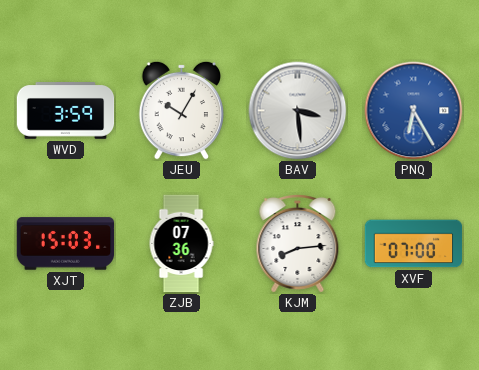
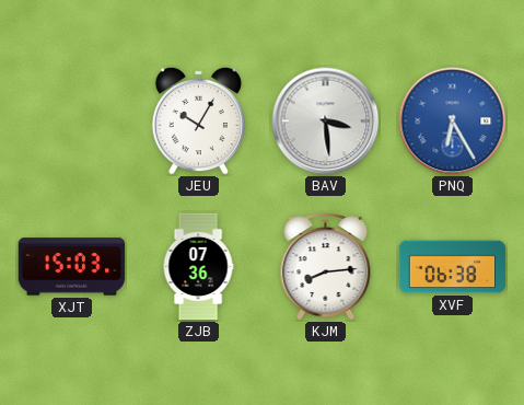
WVD: 3:59 -> none (66, 111)
XVF: 07:00 -> 06:38 (453, 267)
